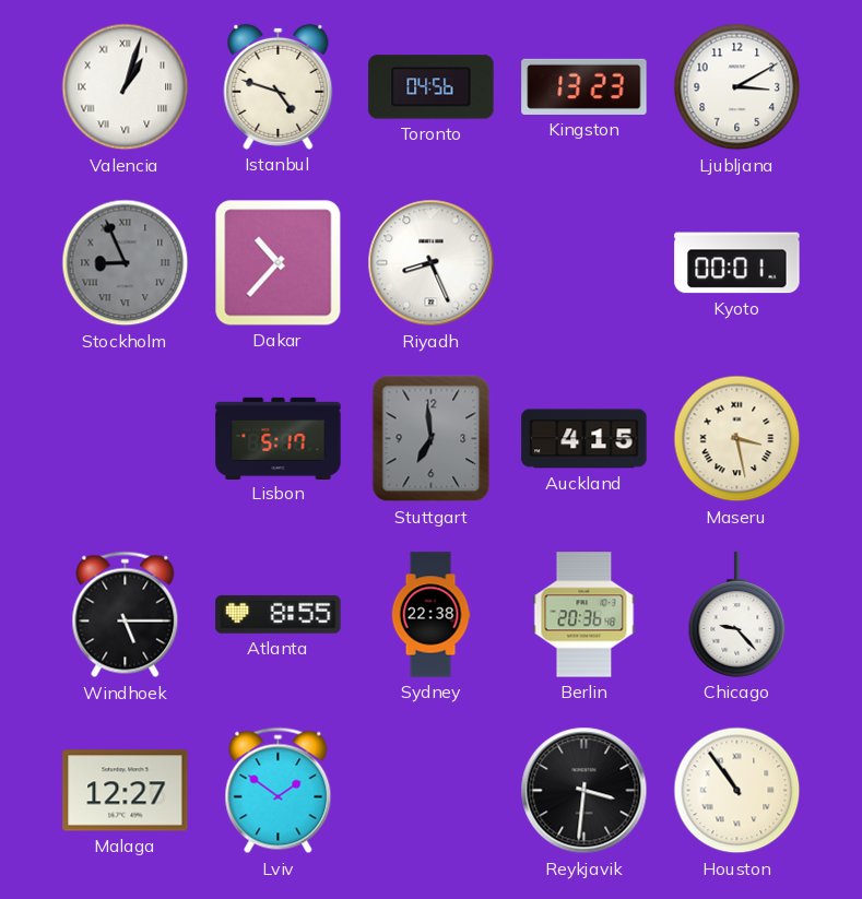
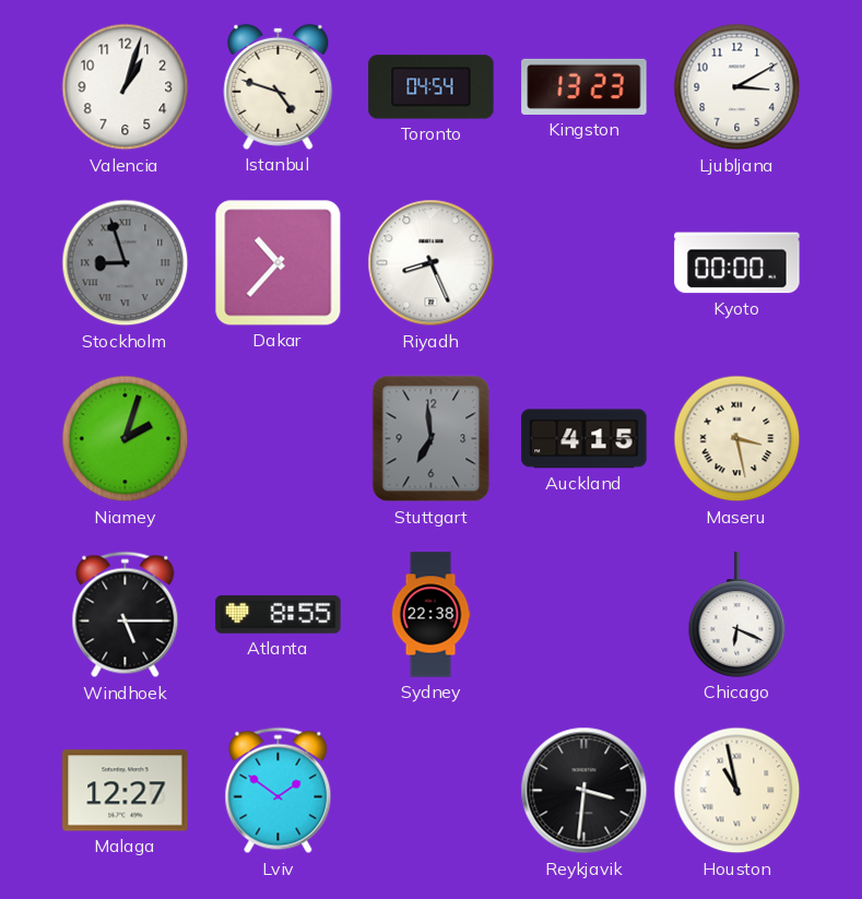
Valencia numerals: Roman -> Arabic (126, 87)
Toronto: 04:56 -> 04:54 (432, 87)
Stockholm: 8:56 -> 8:57 (126, 263)
Kyoto: 00:01 -> 00:00 (737, 263)
Niamey: none -> 2:03 (126, 439)
Lisbon: 5:17 -> none (279, 438)
Berlin: 20:36 -> none (584, 615)
Chicago: 9:23 -> 6:19 (737, 615)
Houston: 10:54 -> 10:58 (737, 791)
